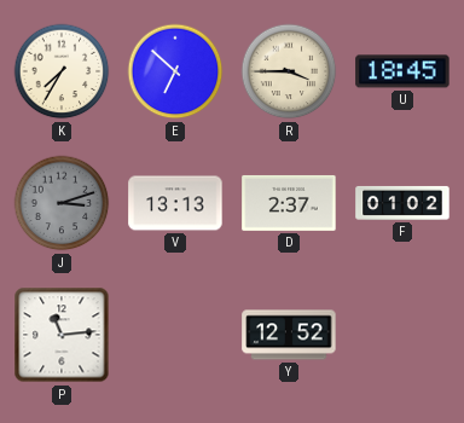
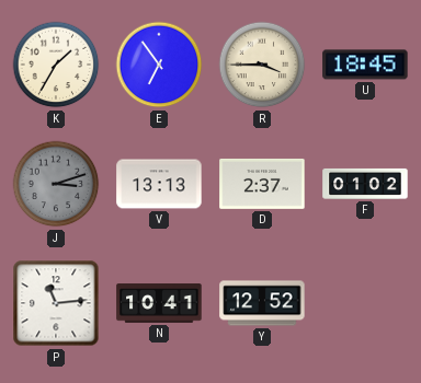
K: 7:35 -> 1:35 (56, 65)
E: 6:52 -> 6:54 (159, 65)
N: none -> 10:41 (159, 303)
